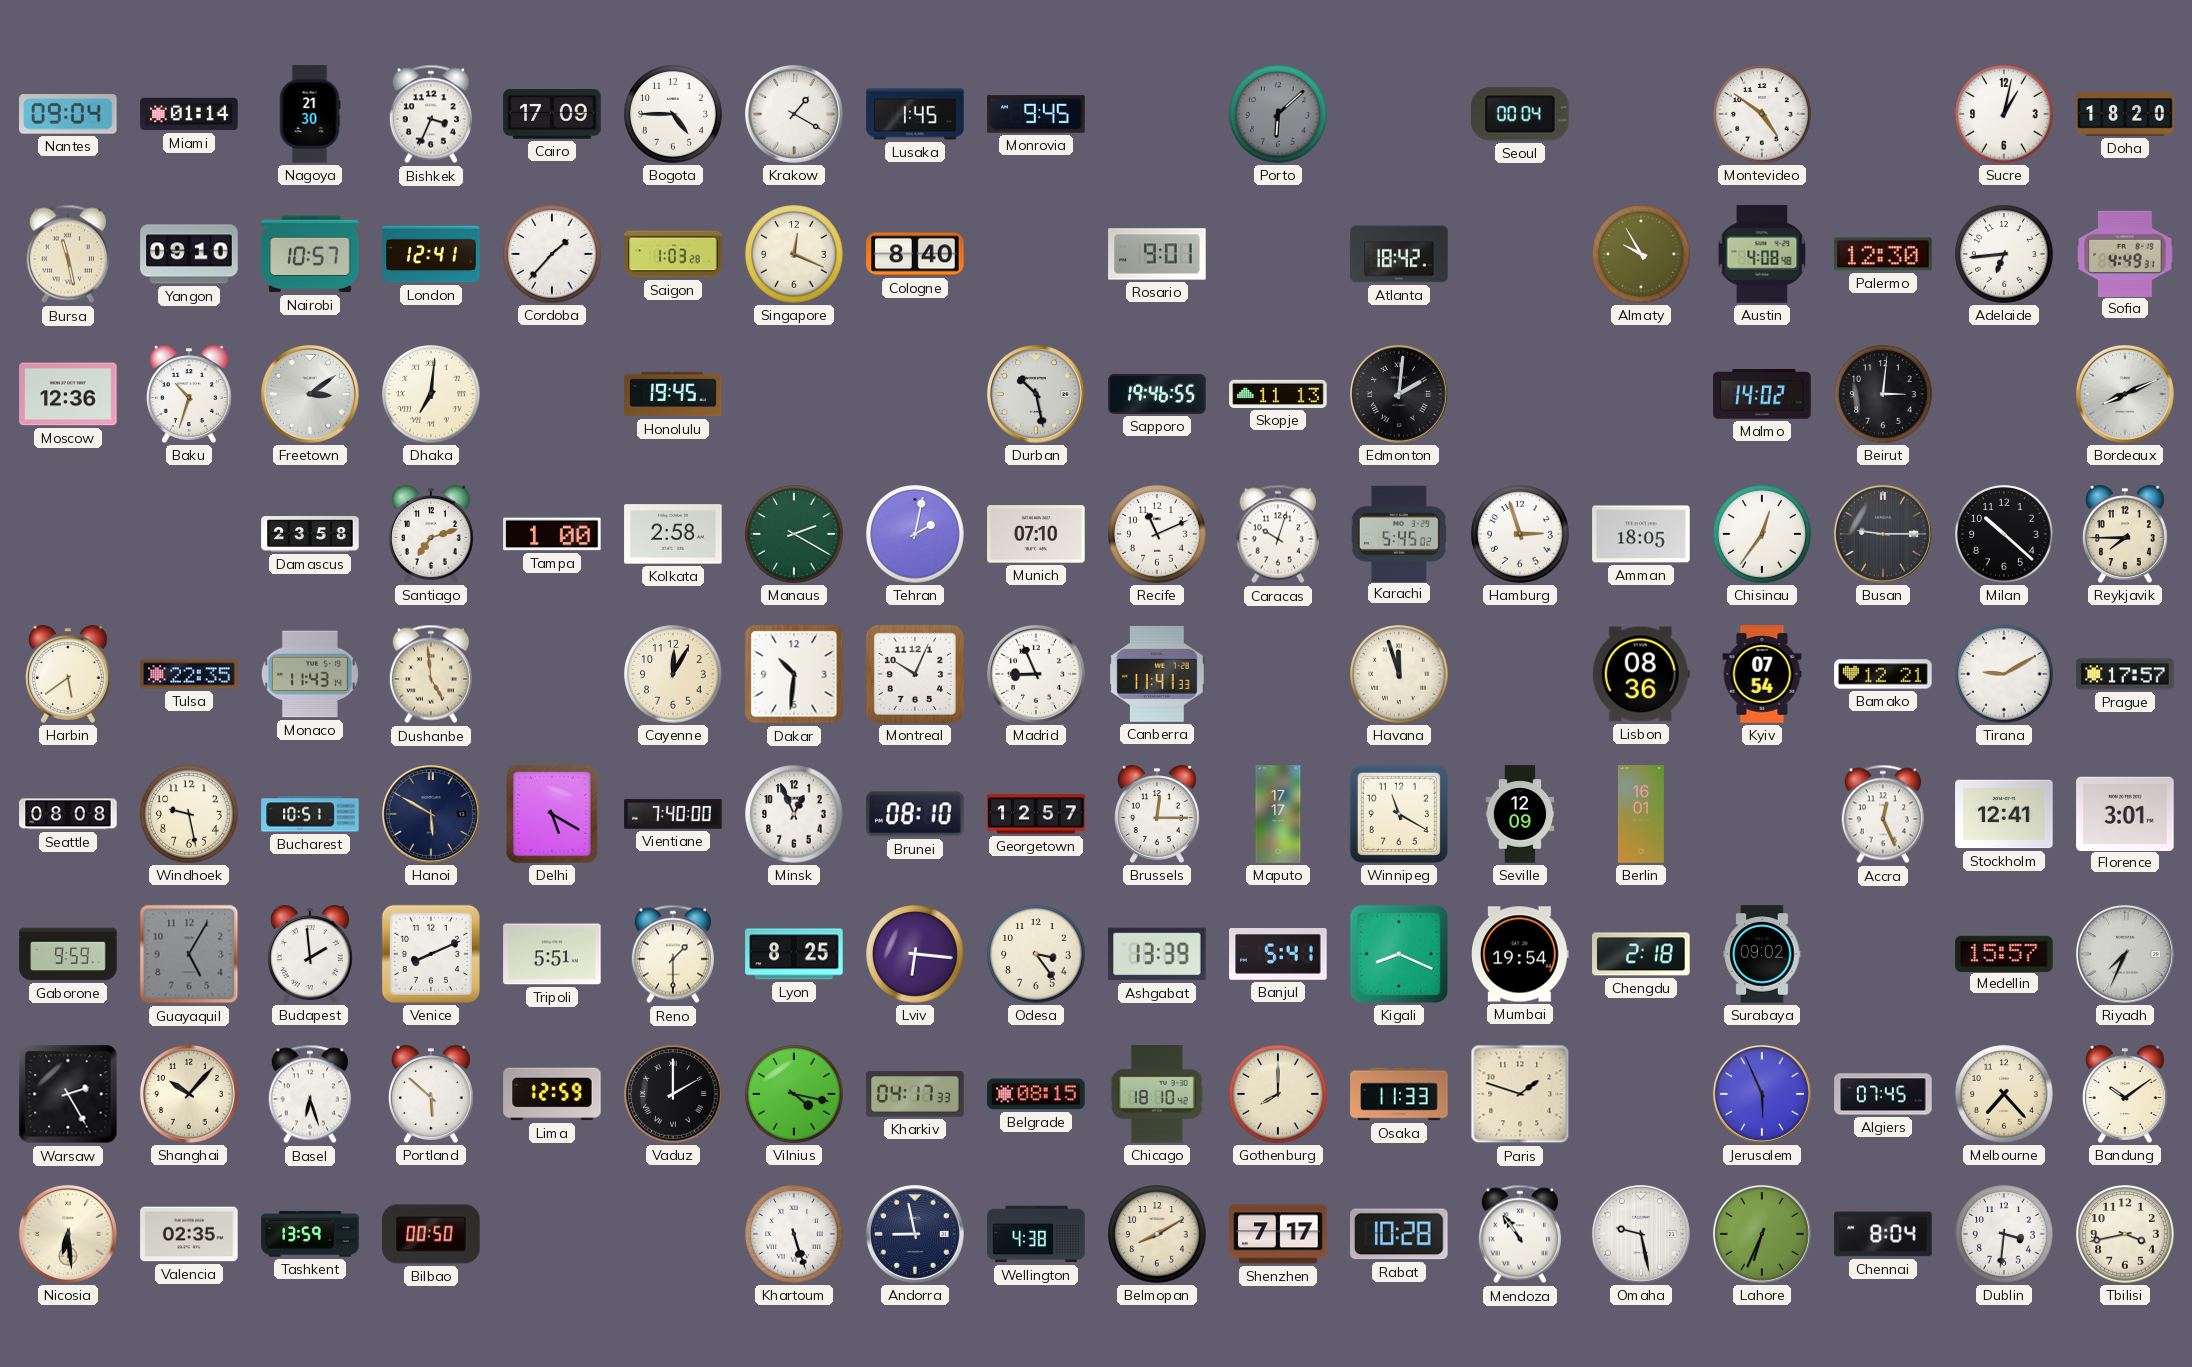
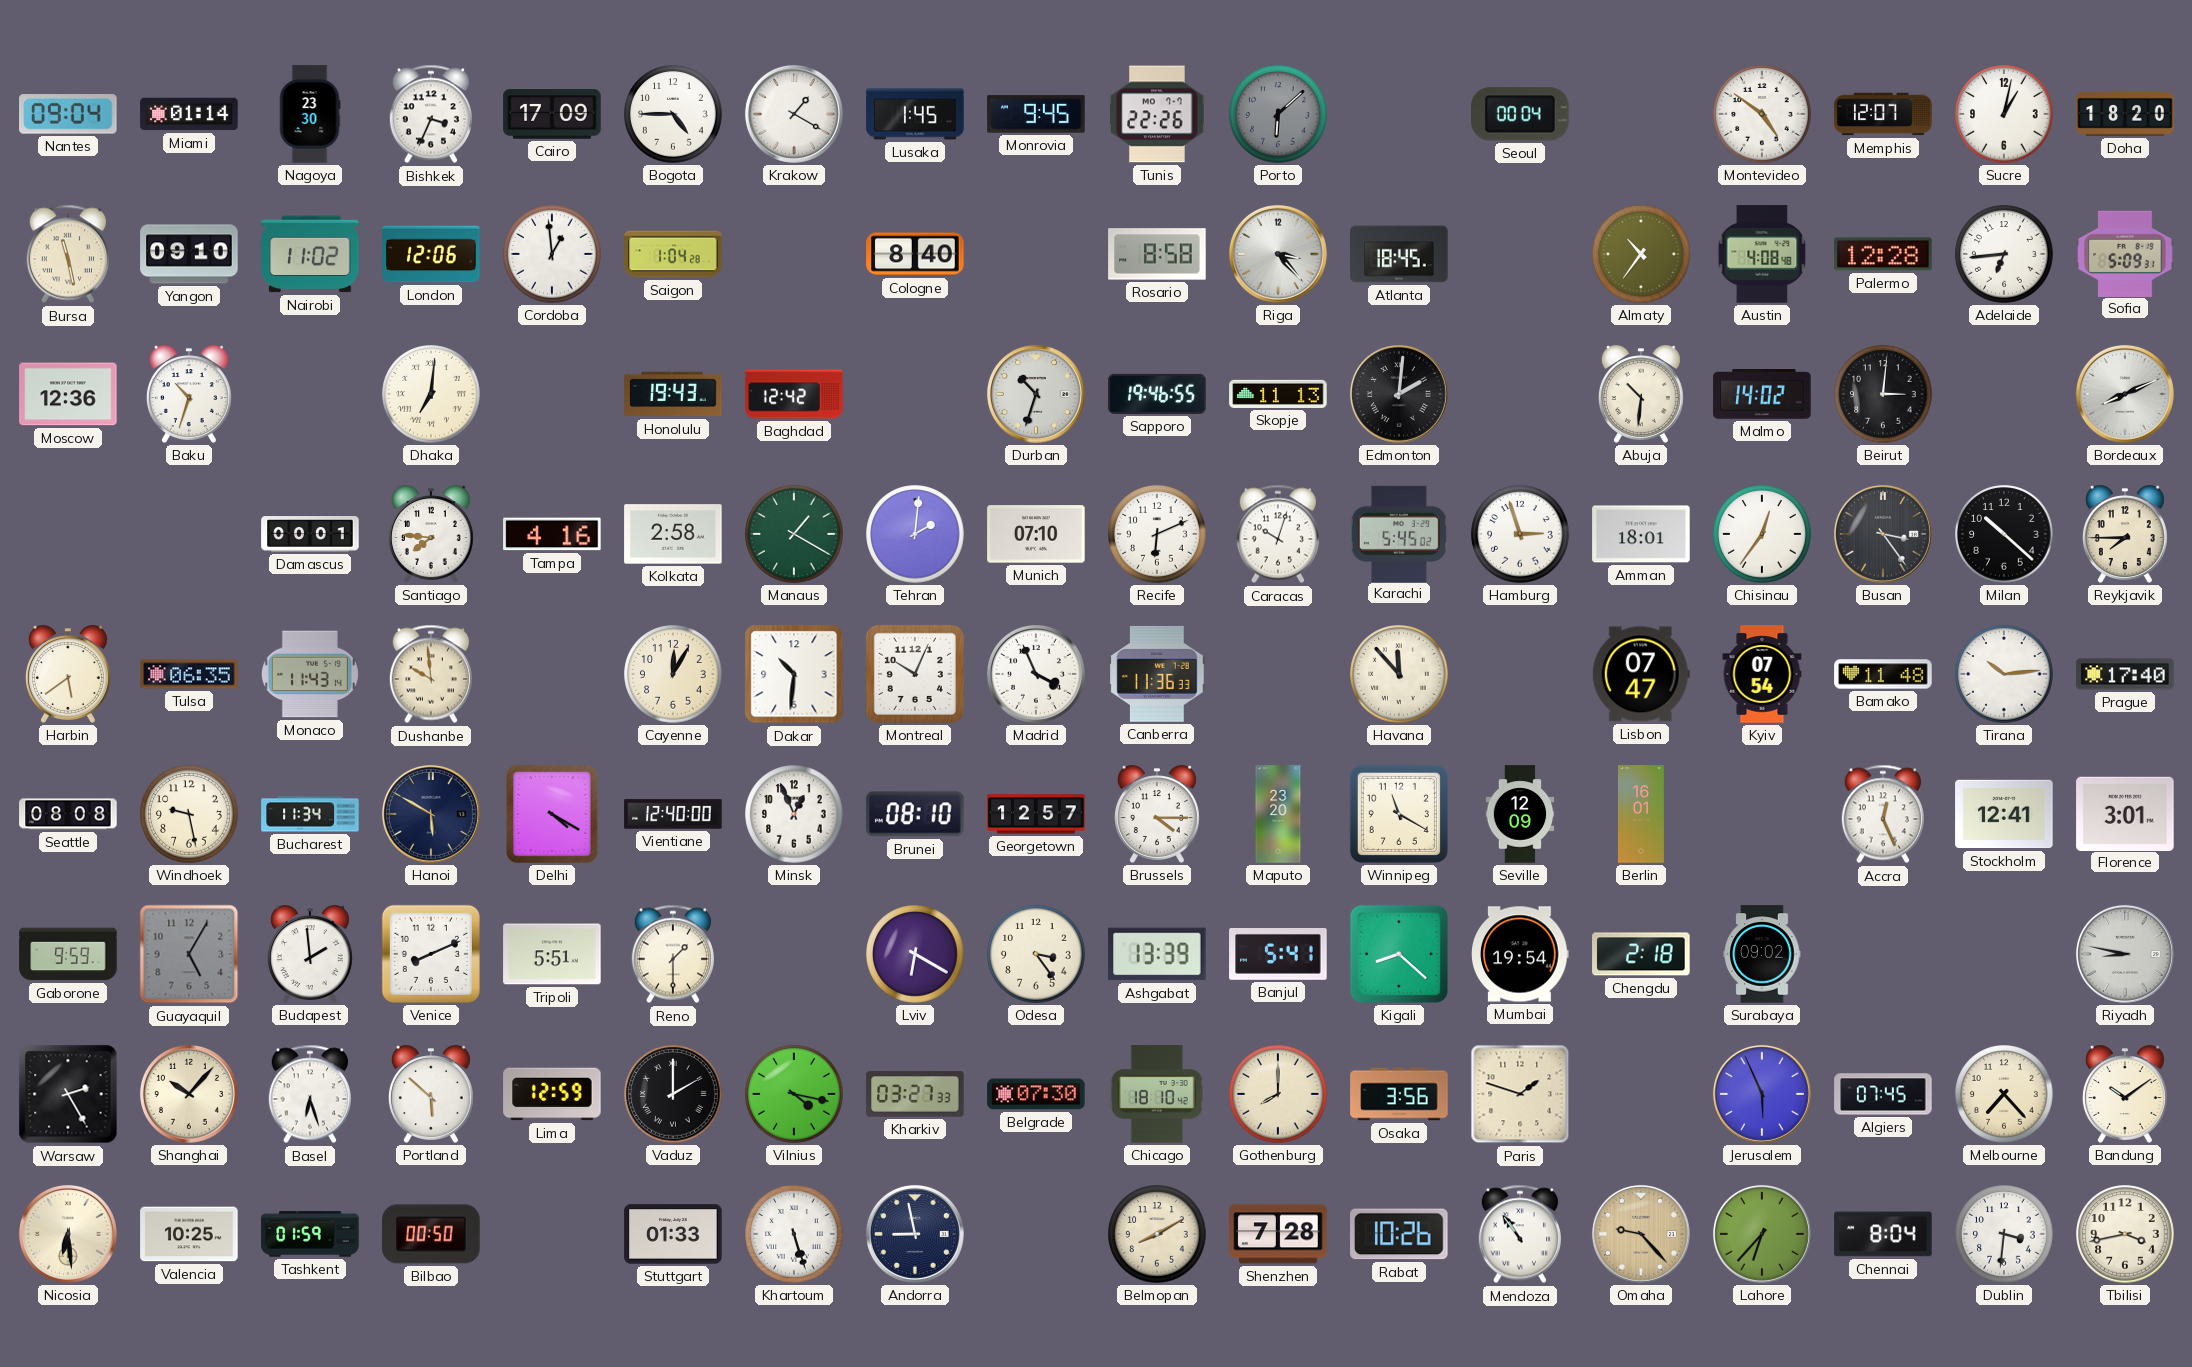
Nagoya: 21:30 -> 23:30 (310, 114)
Tunis: none -> 22:26 (1157, 114)
Memphis: none -> 12:07 (1883, 114)
Nairobi: 10:57 -> 11:02 (310, 254)
London: 12:41 -> 12:06 (431, 254)
Cordoba: 1:37 -> 12:59 (552, 254)
Saigon: 1:03 -> 1:04 (673, 254)
Singapore: 12:19 -> none (794, 254)
Rosario: 9:01 -> 8:58 (1157, 254)
Riga: none -> 3:23 (1278, 254)
Atlanta: 18:42 -> 18:45 (1399, 254)
Almaty: 9:55 -> 10:36 (1641, 254)
Palermo: 12:30 -> 12:28 (1883, 254)
Sofia: 4:49 -> 5:09 (2125, 253)
Freetown: 3:09 -> none (310, 394)
Honolulu: 19:45 -> 19:43 (673, 394)
Baghdad: none -> 12:42 (794, 394)
Durban: 10:28 -> 10:33 (1036, 394)
Abuja: none -> 10:31 (1641, 394)
Damascus: 23:58 -> 00:01 (310, 534)
Santiago: 7:12 -> 7:46 (431, 534)
Tampa: 1:00 -> 4:16 (552, 534)
Manaus: 2:20 -> 1:20 (794, 534)
Tehran: 2:02 -> 2:01 (915, 534)
Recife: 11:11 -> 6:11 (1157, 534)
Amman: 18:05 -> 18:01 (1641, 534)
Busan: 9:15 -> 3:24 (1883, 534)
Tulsa: 22:35 -> 06:35 (189, 674)
Dushanbe: 4:59 -> 9:59 (431, 674)
Madrid: 8:56 -> 3:56 (1036, 674)
Canberra: 11:41 -> 11:36 (1157, 674)
Havana: 11:57 -> 11:53 (1399, 674)
Lisbon: 08:36 -> 07:47 (1641, 674)
Bamako: 12:21 -> 11:48 (1883, 674)
Tirana: 9:10 -> 10:14 (2004, 674)
Prague: 17:57 -> 17:40 (2125, 674)
Bucharest: 10:51 -> 11:34 (310, 814)
Delhi: 5:20 -> 4:20 (552, 814)
Vientiane: 7:40 -> 12:40 (673, 814)
Brussels: 12:15 -> 4:15 (1157, 814)
Maputo: 17:17 -> 23:20 (1278, 814)
Lyon: 8:25 -> none (794, 954)
Lviv: 6:16 -> 6:20 (915, 954)
Kigali: 8:19 -> 8:22 (1399, 954)
Medellin: 15:57 -> none (2004, 953)
Riyadh: 7:34 -> 8:47 (2125, 954)
Kharkiv: 04:17 -> 03:27 (915, 1094)
Belgrade: 08:15 -> 07:30 (1036, 1094)
Osaka: 11:33 -> 3:56 (1399, 1094)
Valencia: 02:35 -> 10:25 (189, 1234)
Tashkent: 13:59 -> 01:59 (310, 1234)
Stuttgart: none -> 01:33 (673, 1234)
Wellington: 4:38 -> none (1036, 1234)
Shenzhen: 7:17 -> 7:28 (1278, 1234)
Rabat: 10:28 -> 10:26 (1399, 1234)
Omaha: 9:28 -> 9:23 (1641, 1234)
Omaha dial: white -> champagne (1641, 1234)
Lahore: 6:34 -> 6:37 (1762, 1234)
